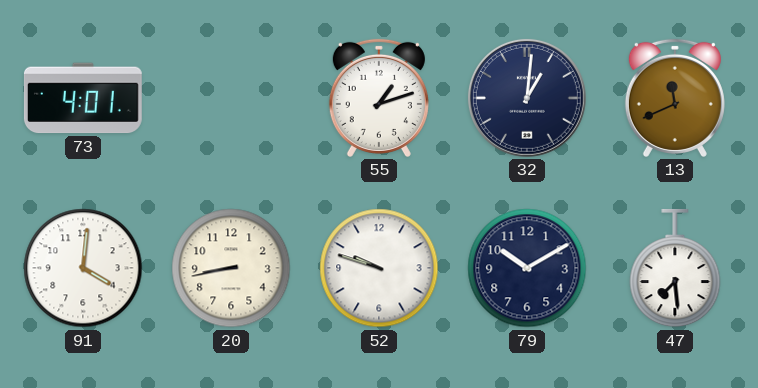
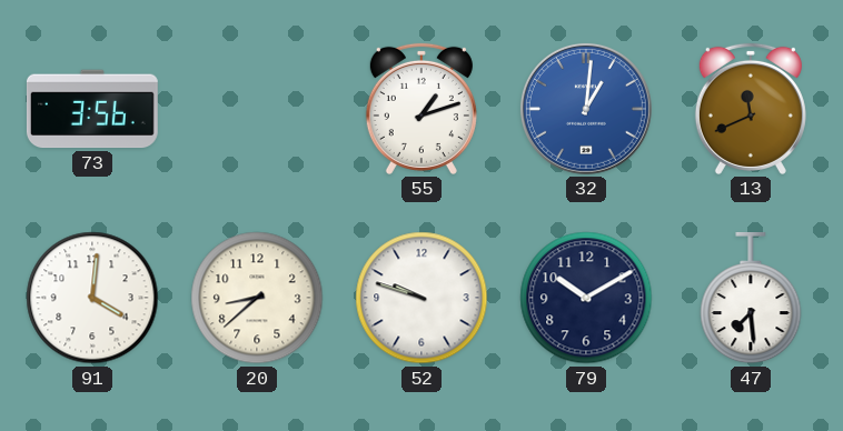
73: 4:01 -> 3:56 (92, 109)
32 dial: navy -> blue (586, 109)
20: 8:43 -> 8:38 (257, 298)
